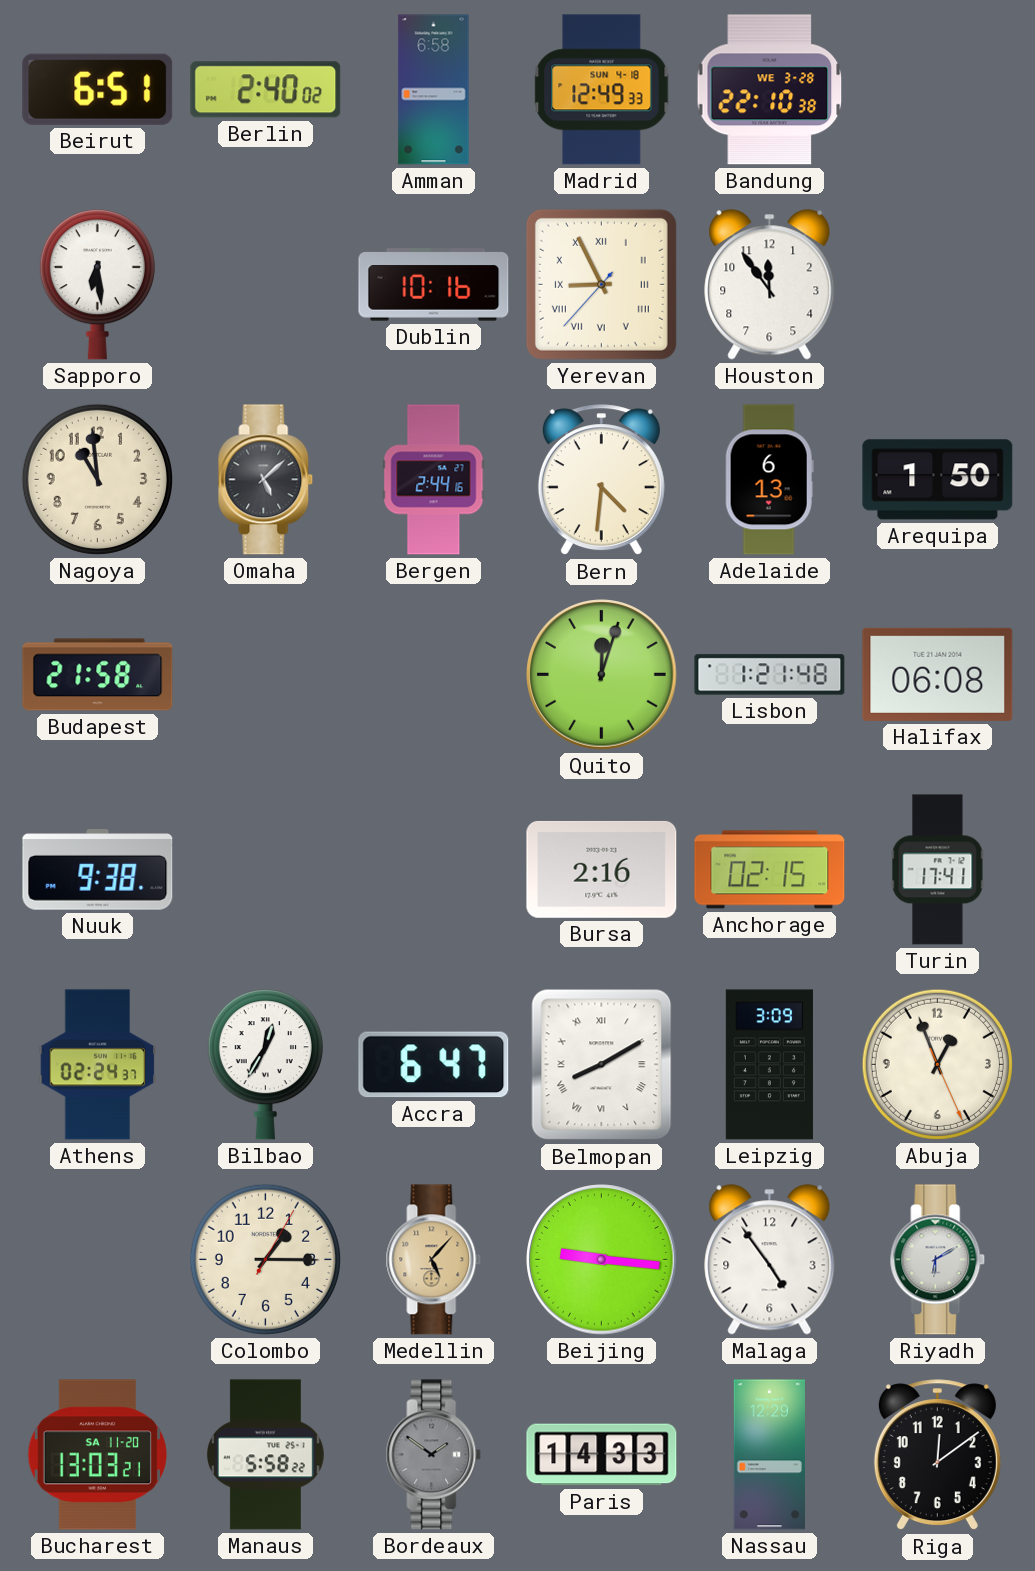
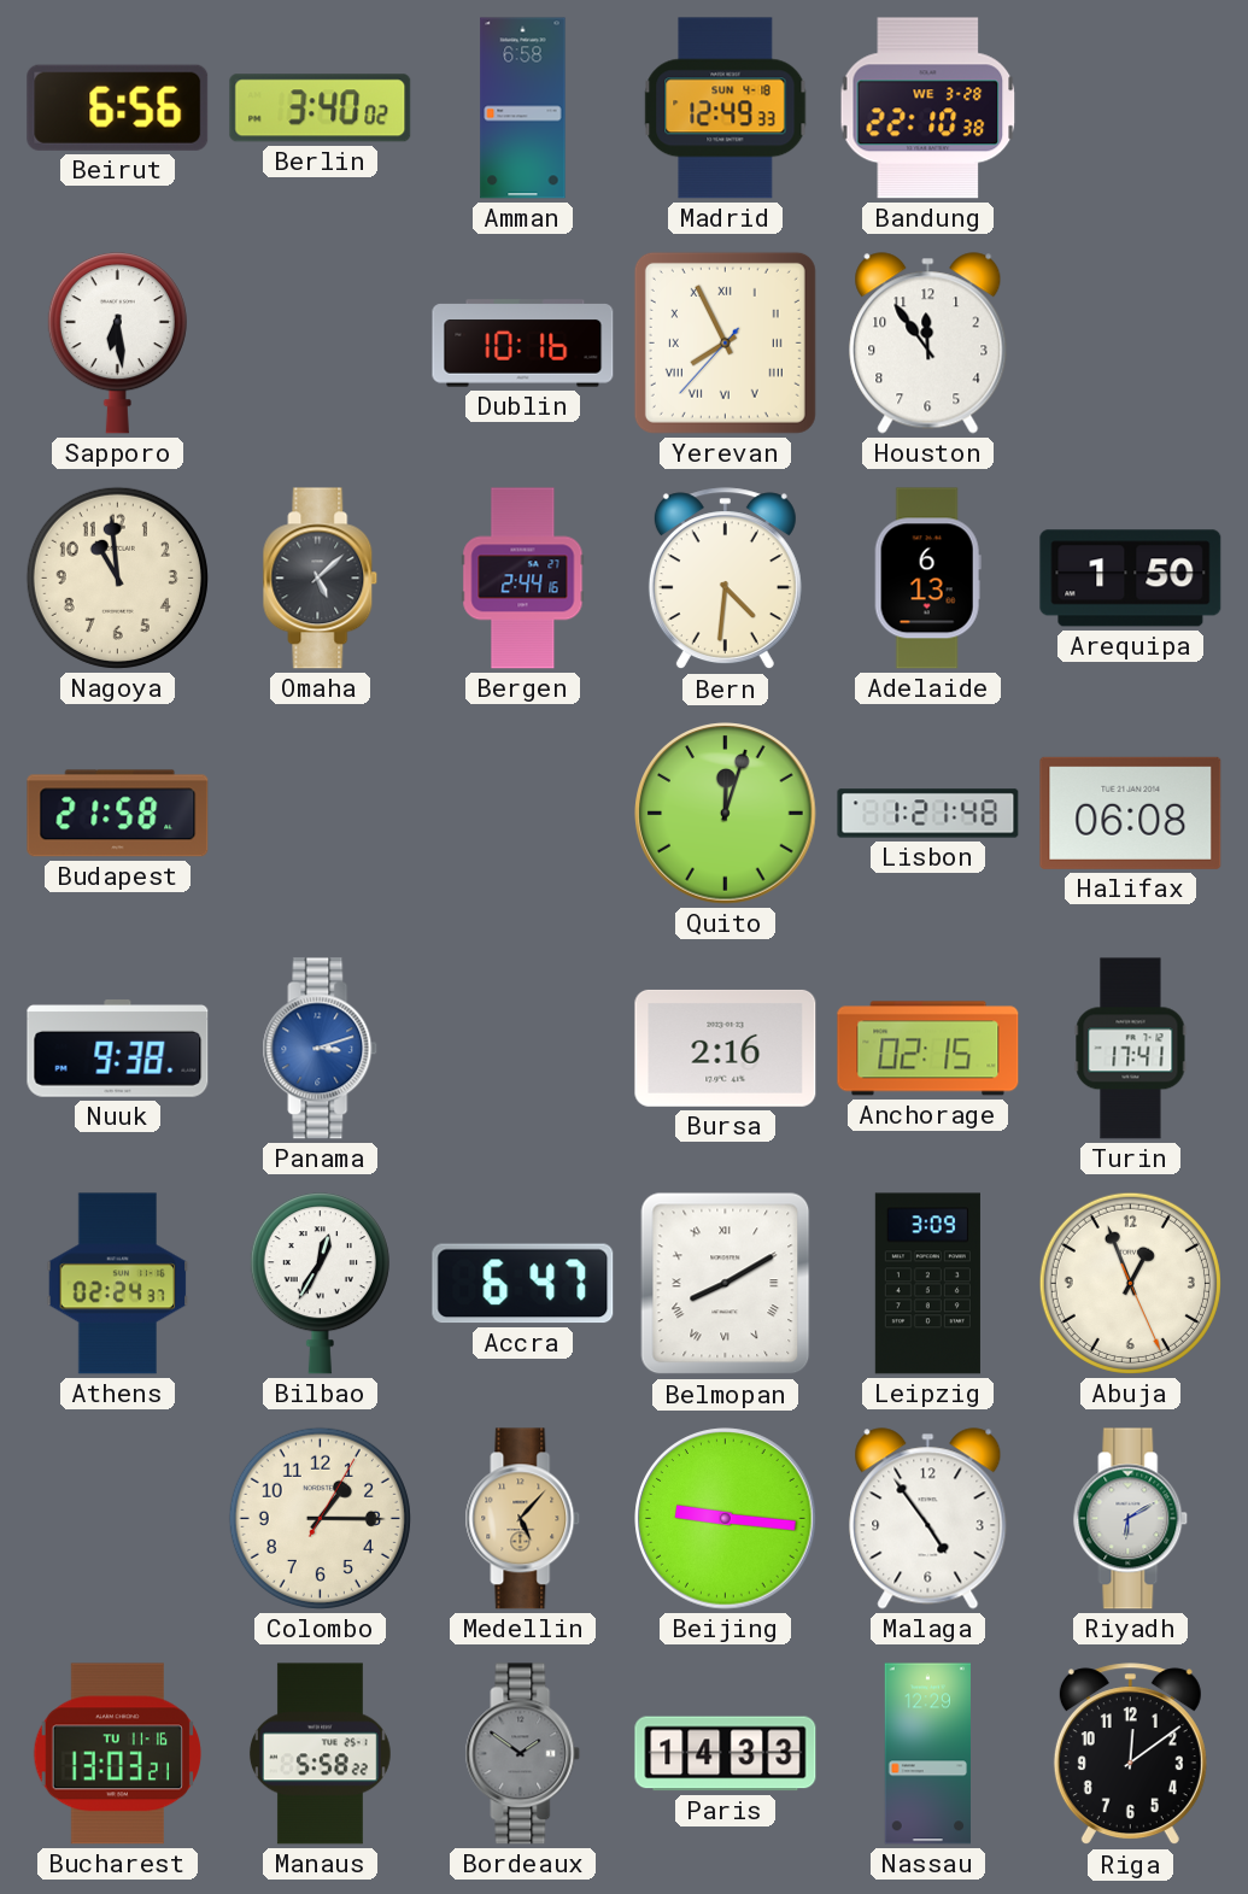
Beirut: 6:51 -> 6:56 (118, 107)
Berlin: 2:40 -> 3:40 (321, 109)
Yerevan: 8:55 -> 7:55 (725, 342)
Panama: none -> 3:12 (321, 1049)
Bucharest date: SA 11-20 -> TU 11-16 (117, 1754)
